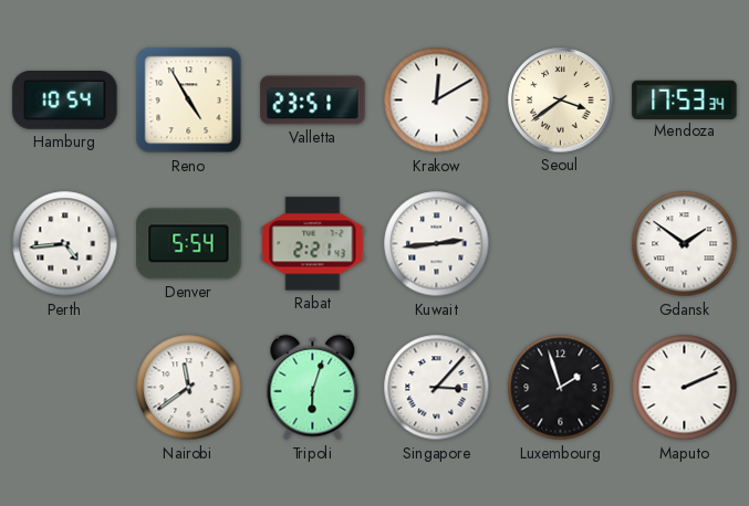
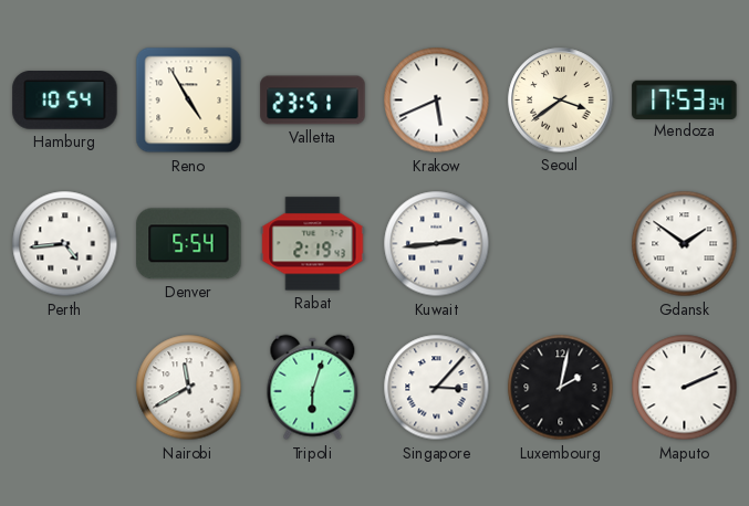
Krakow: 12:10 -> 5:41 (437, 101)
Rabat: 2:21 -> 2:19 (313, 244)
Nairobi: 11:39 -> 11:40 (189, 388)
Luxembourg: 1:57 -> 2:02 (561, 388)
